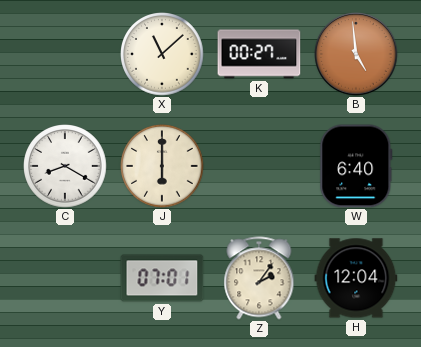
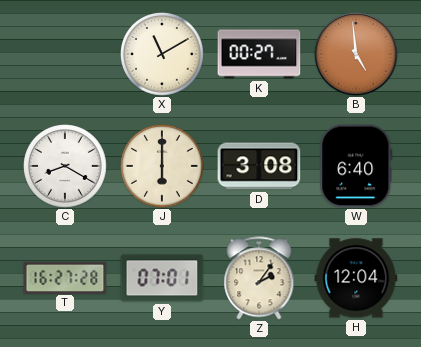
X: 11:08 -> 11:10 (163, 55)
D: none -> 3:08 (259, 166)
T: none -> 16:27 (65, 277)
